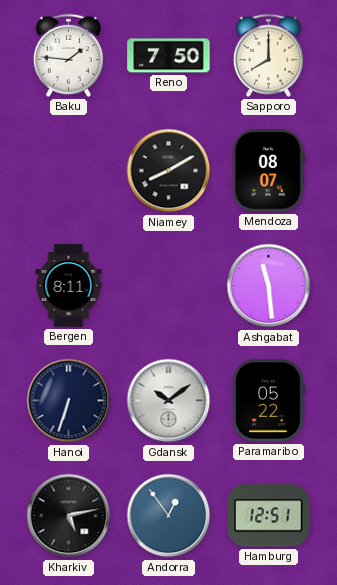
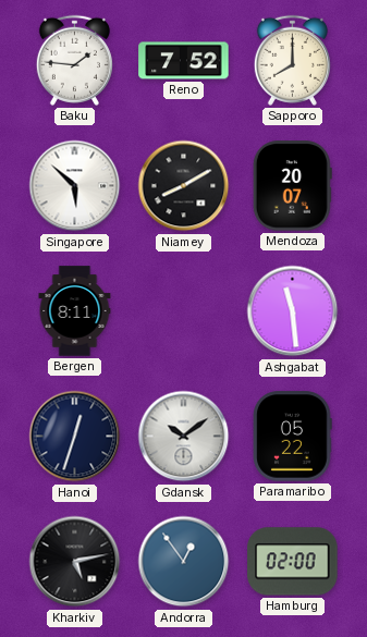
Reno: 7:50 -> 7:52 (184, 61)
Singapore: none -> 5:52 (75, 186)
Mendoza: 08:07 -> 20:07 (292, 186)
Hanoi: 6:33 -> 12:33 (75, 437)
Hamburg: 12:51 -> 02:00 (293, 562)
